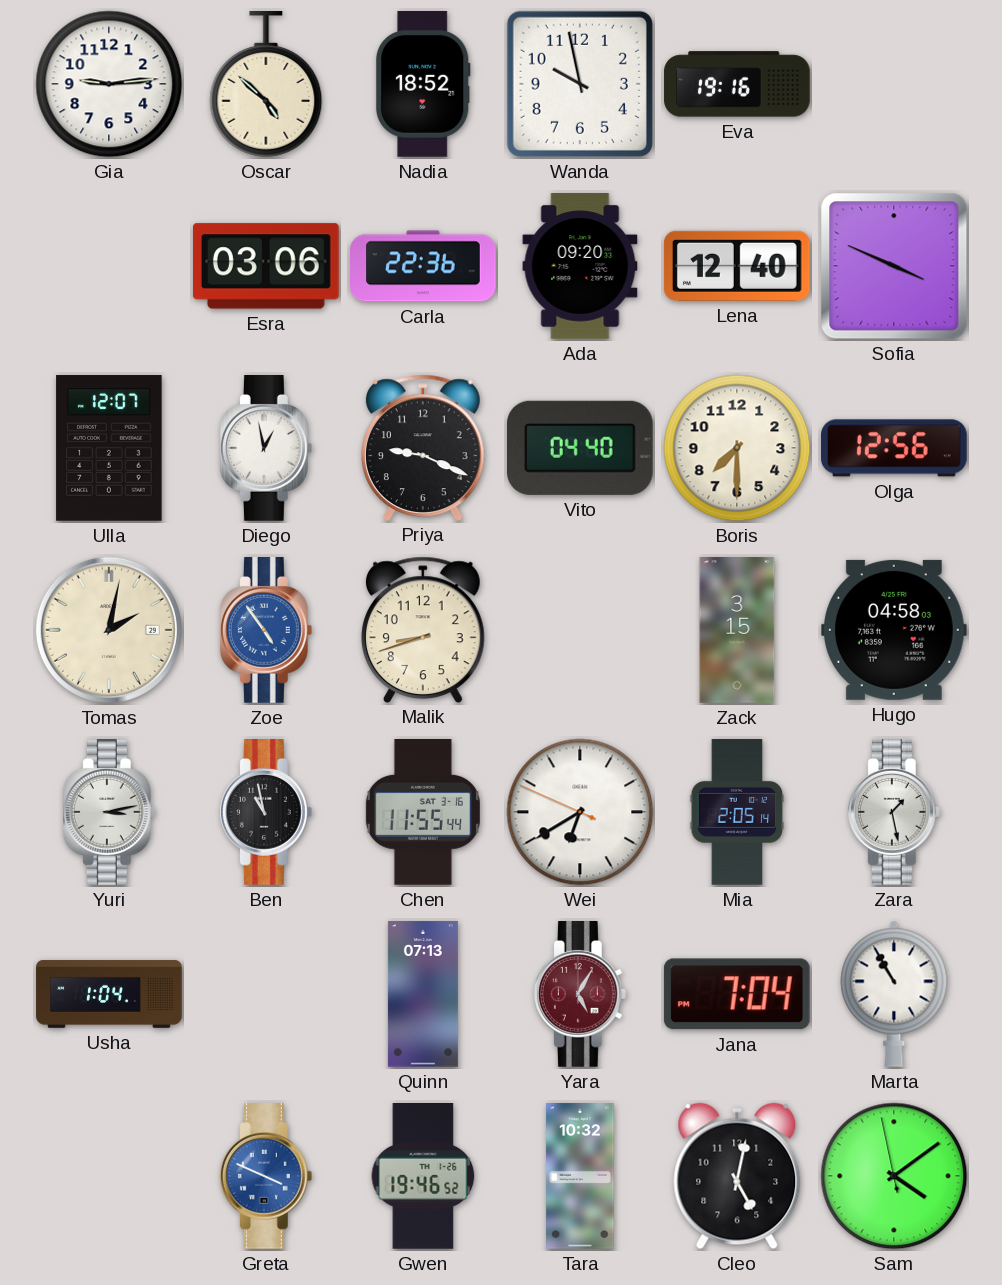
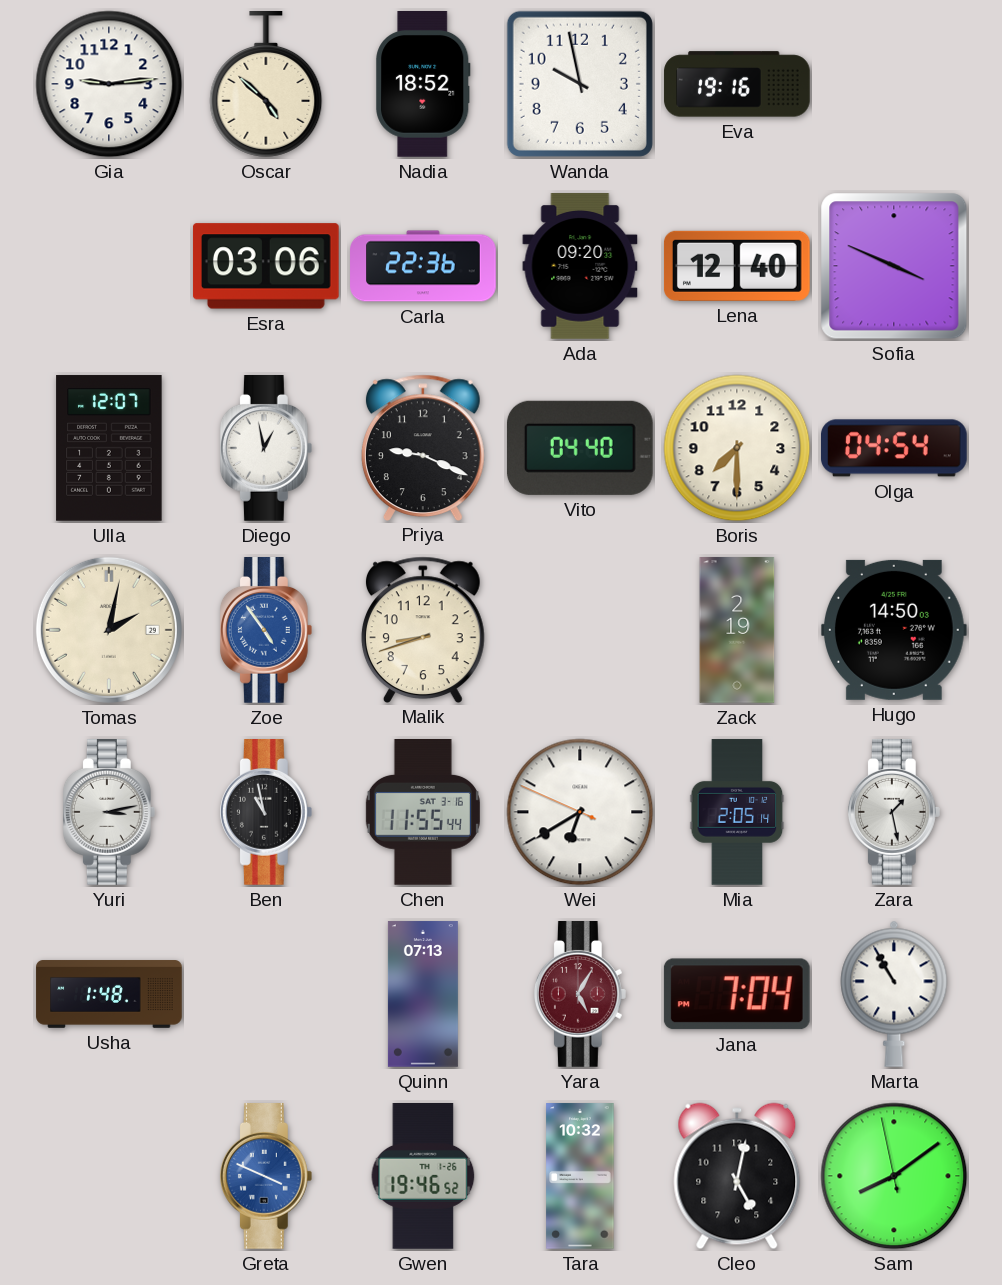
Olga: 12:56 -> 04:54 (895, 448)
Zack: 3:15 -> 2:19 (737, 630)
Hugo: 04:58 -> 14:50 (894, 630)
Usha: 1:04 -> 1:48 (109, 994)
Sam: 4:08 -> 8:08 (894, 1176)
